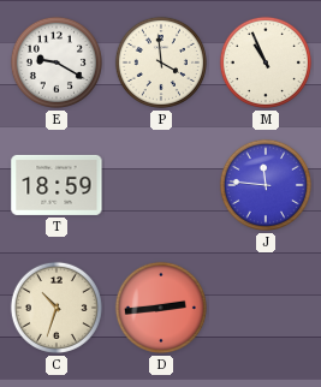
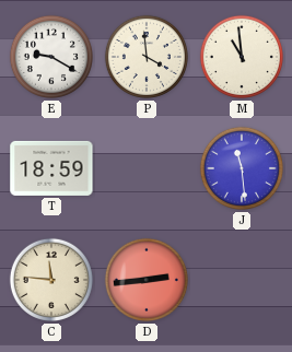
M: 10:56 -> 10:59 (242, 57)
J: 11:46 -> 11:29 (242, 168)
C: 10:33 -> 11:46 (51, 280)
